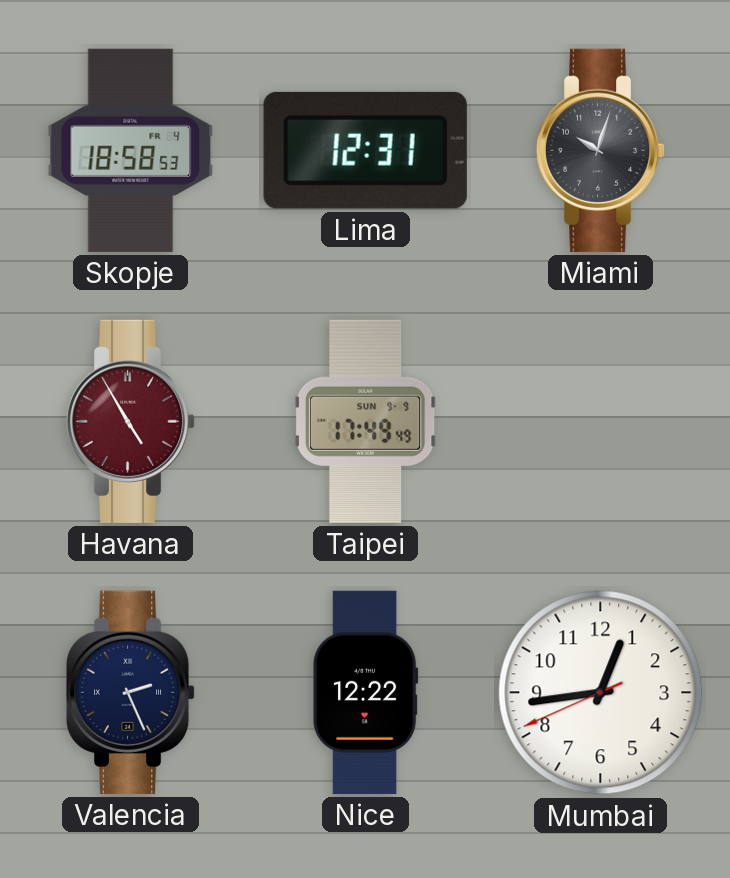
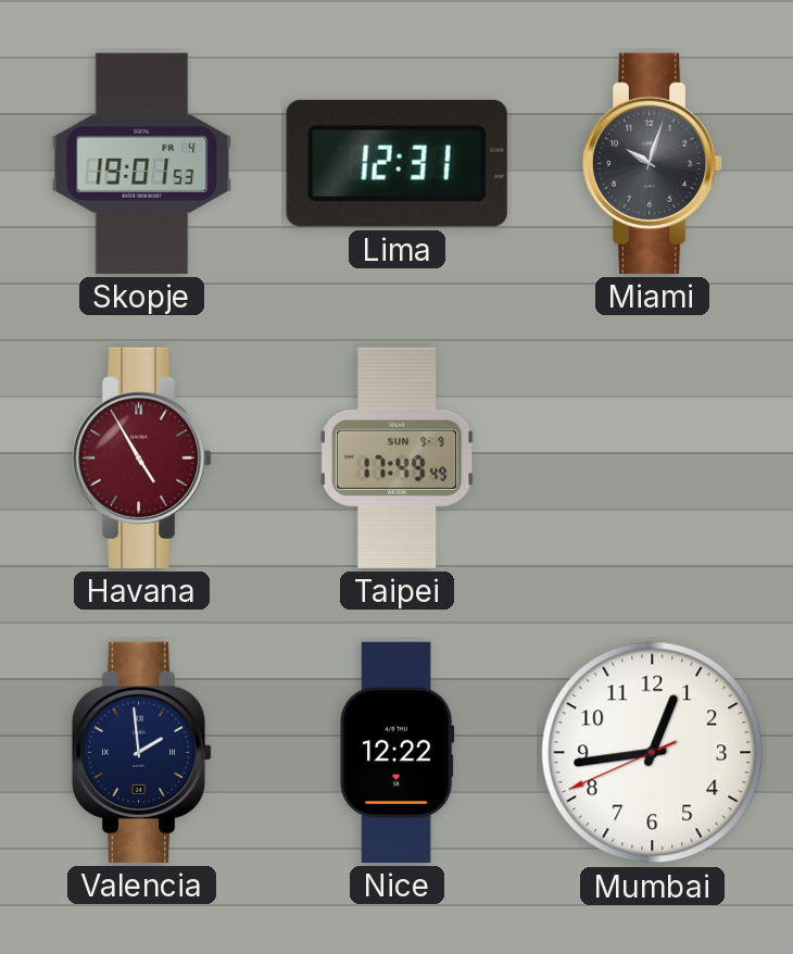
Skopje: 18:58 -> 19:01 (142, 163)
Valencia: 2:26 -> 1:59 (142, 752)
